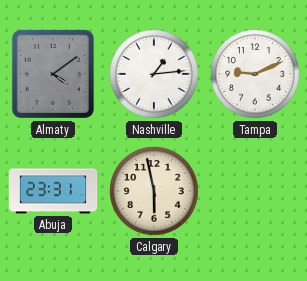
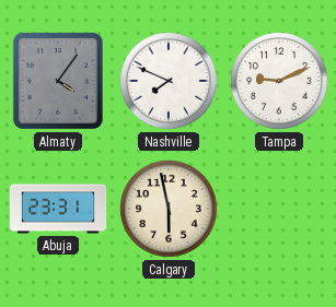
Almaty: 4:09 -> 4:06 (58, 81)
Nashville: 1:14 -> 7:49 (169, 81)
